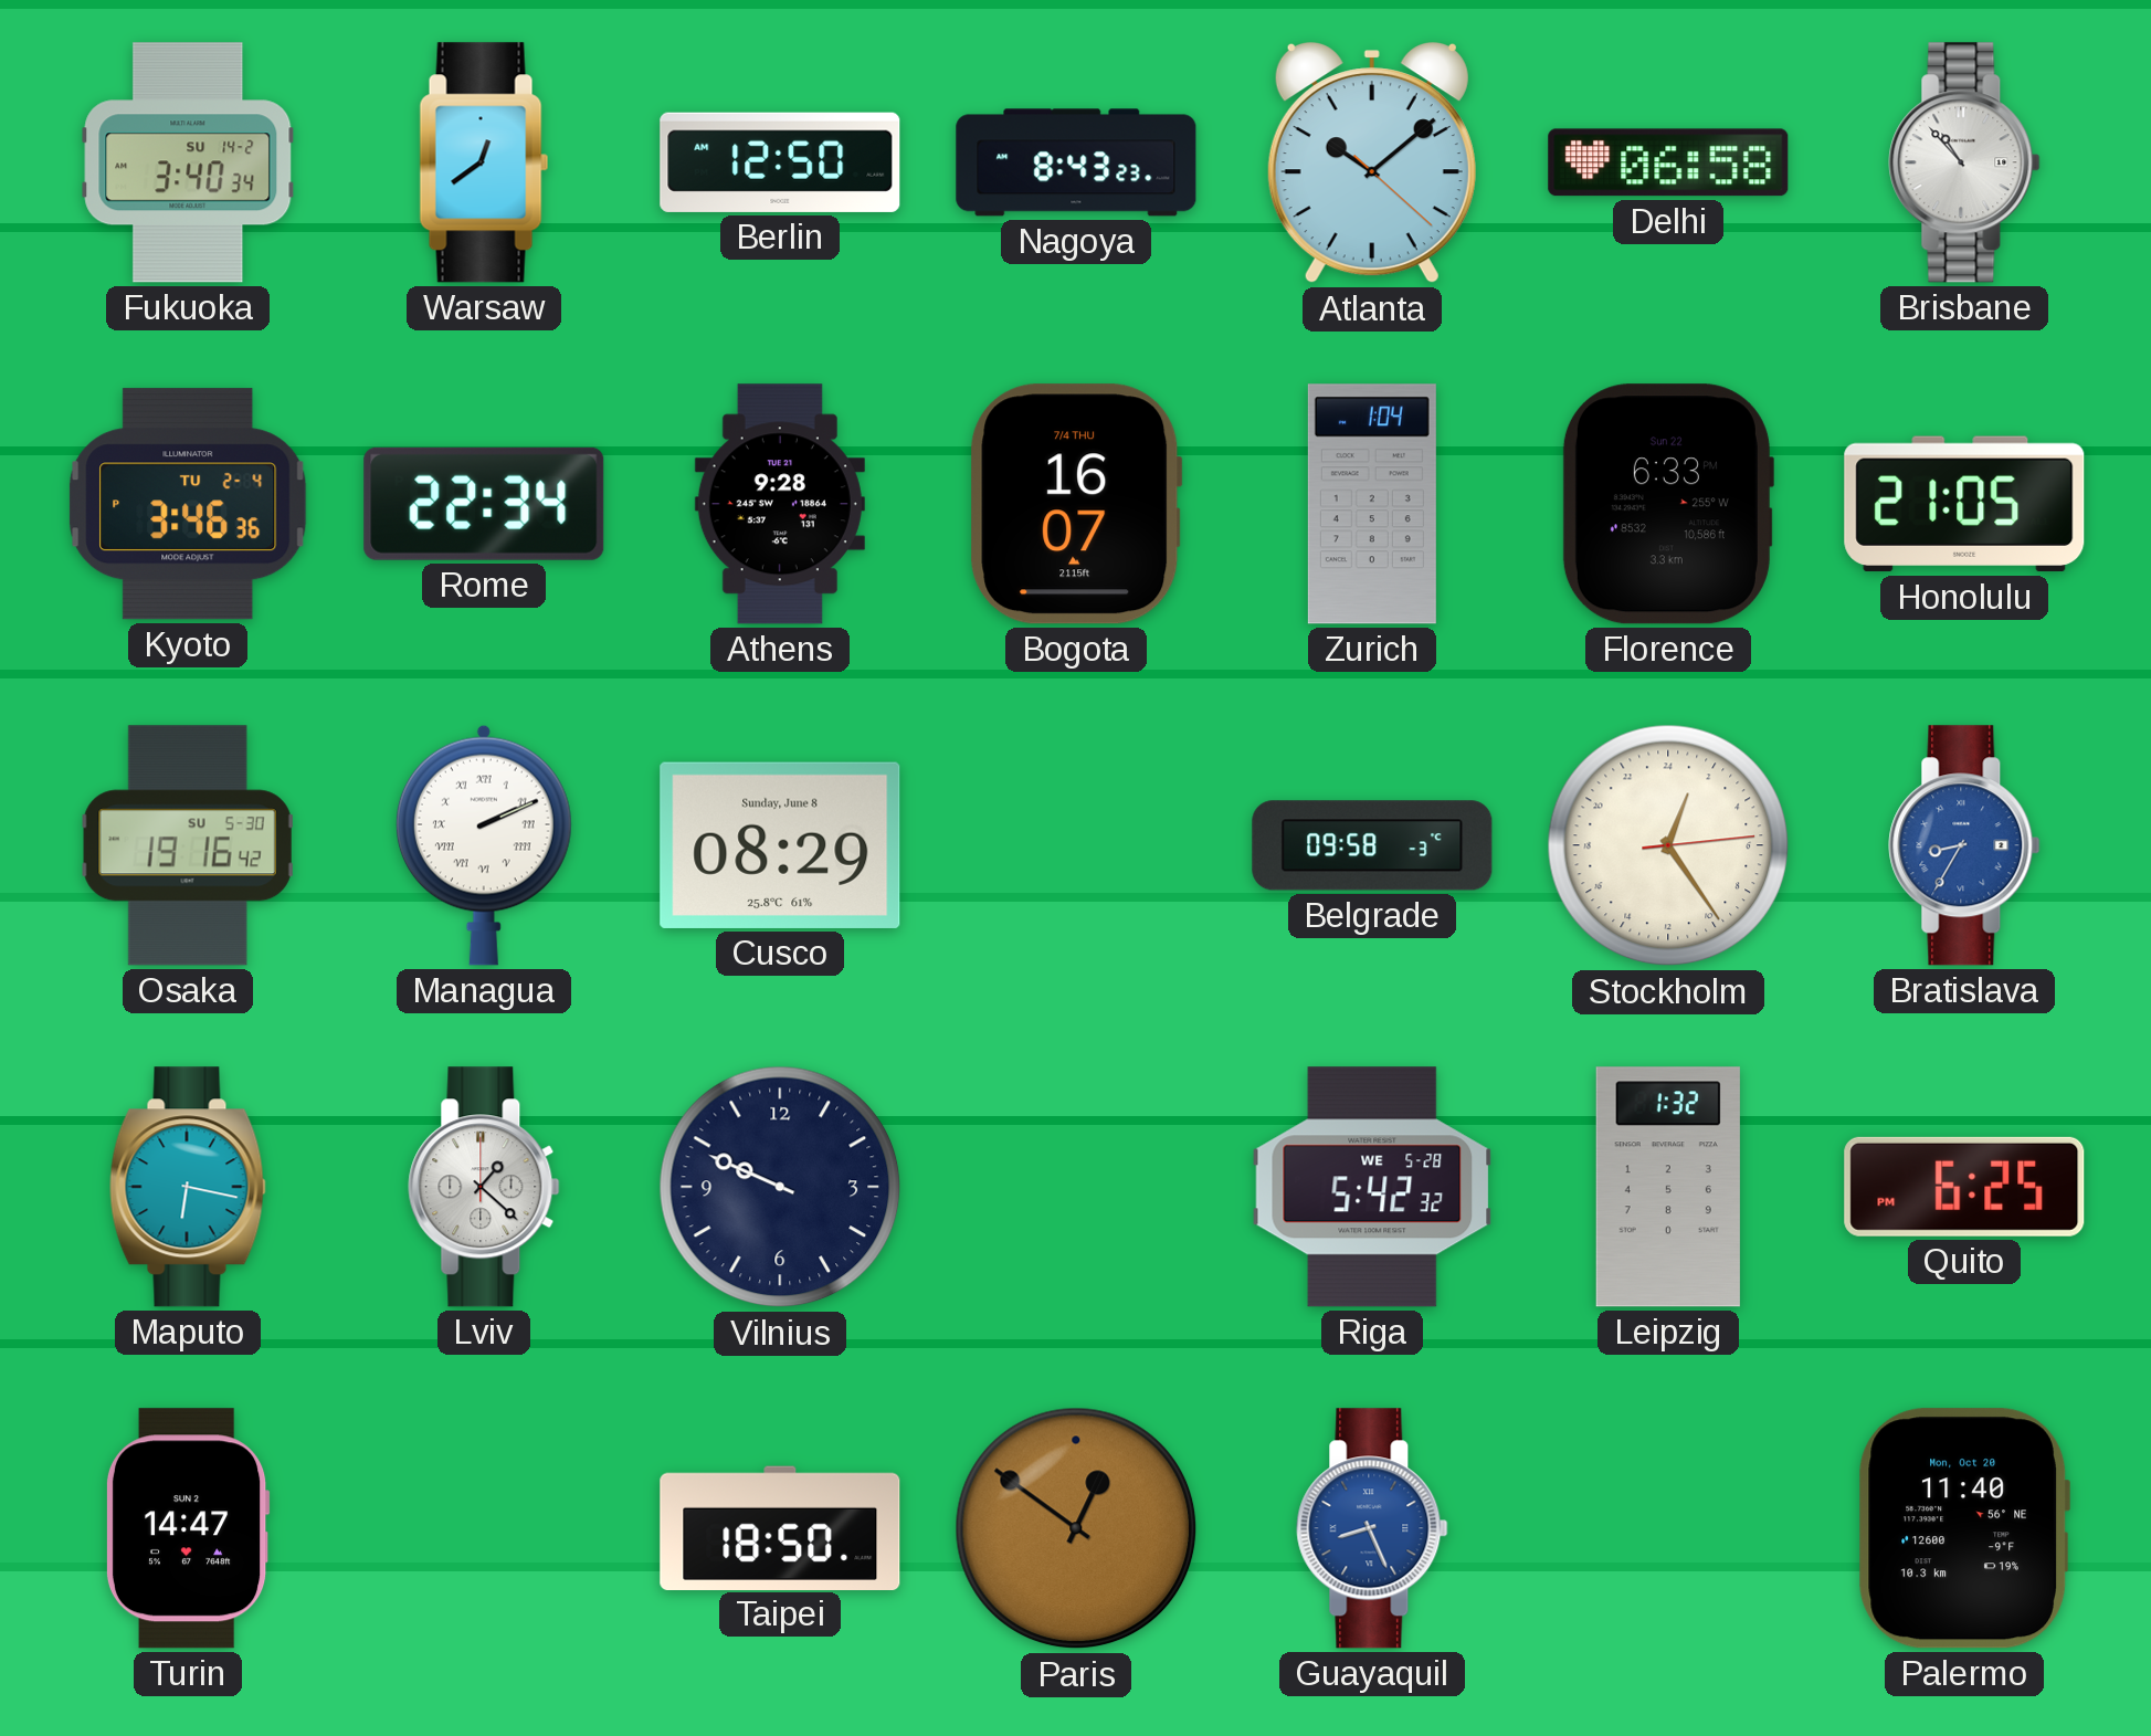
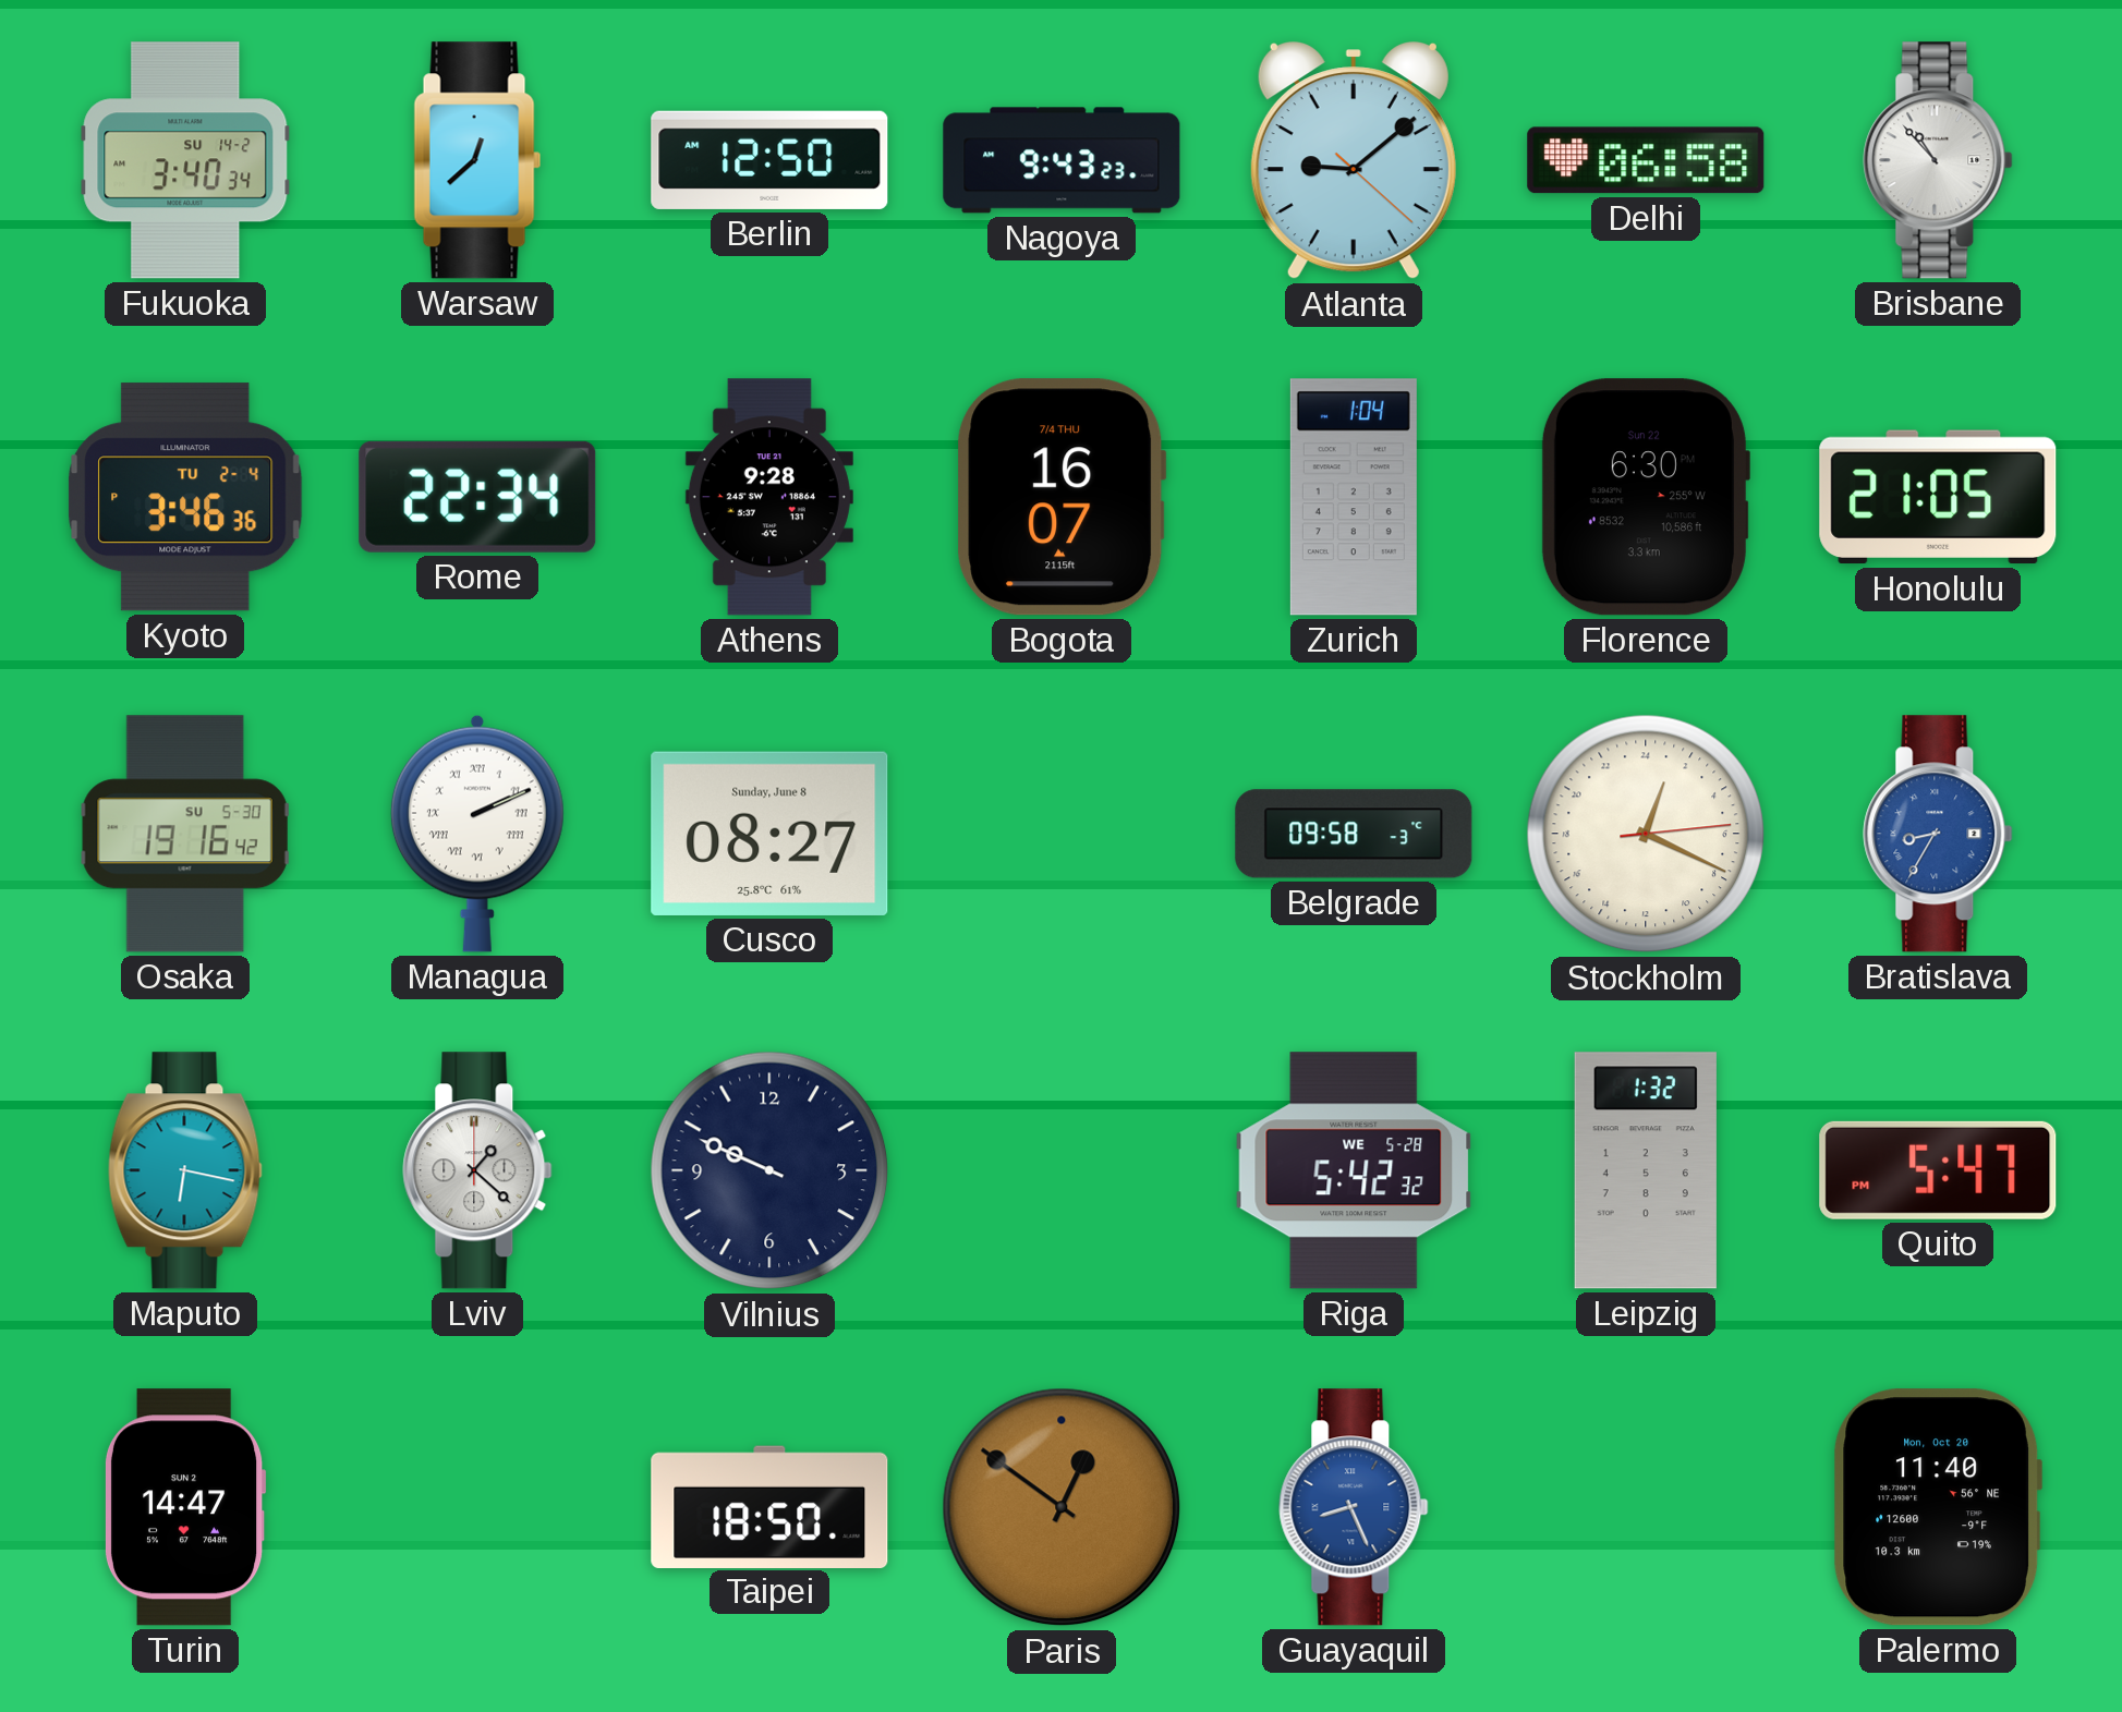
Warsaw: 12:39 -> 12:38 (477, 160)
Nagoya: 8:43 -> 9:43 (1062, 160)
Atlanta: 10:08 -> 9:08 (1354, 161)
Florence: 6:33 -> 6:30 (1645, 497)
Cusco: 08:29 -> 08:27 (769, 834)
Stockholm: 1:24 -> 1:19 (1646, 834)
Quito: 6:25 -> 5:47 (1938, 1170)
